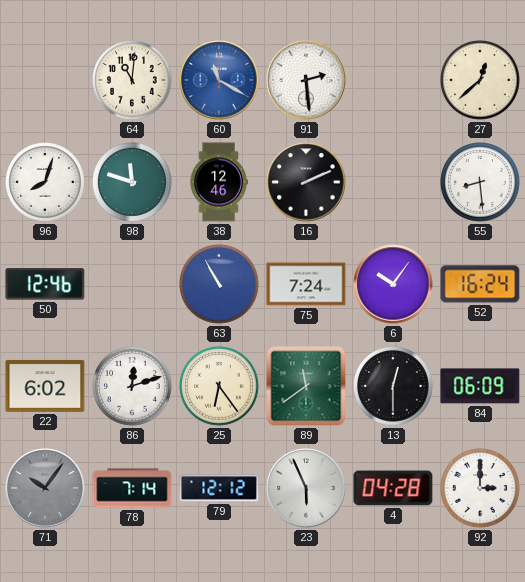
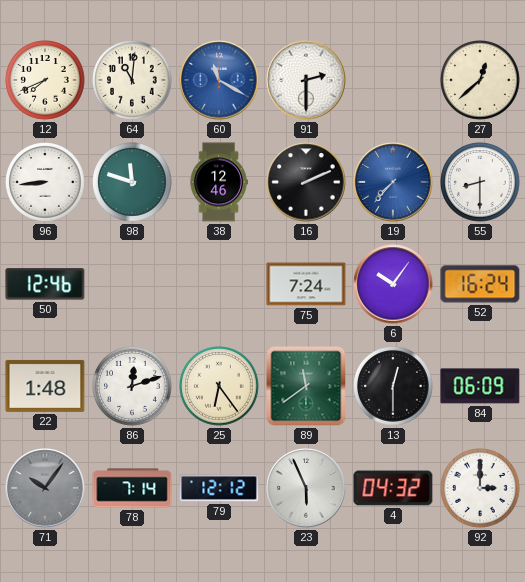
12: none -> 7:41 (45, 80)
91: 2:29 -> 2:30 (306, 80)
96: 8:03 -> 8:44 (45, 182)
19: none -> 7:37 (393, 182)
55: 8:29 -> 8:30 (480, 182)
63: 10:55 -> none (219, 284)
22: 6:02 -> 1:48 (45, 386)
4: 04:28 -> 04:32 (393, 488)
